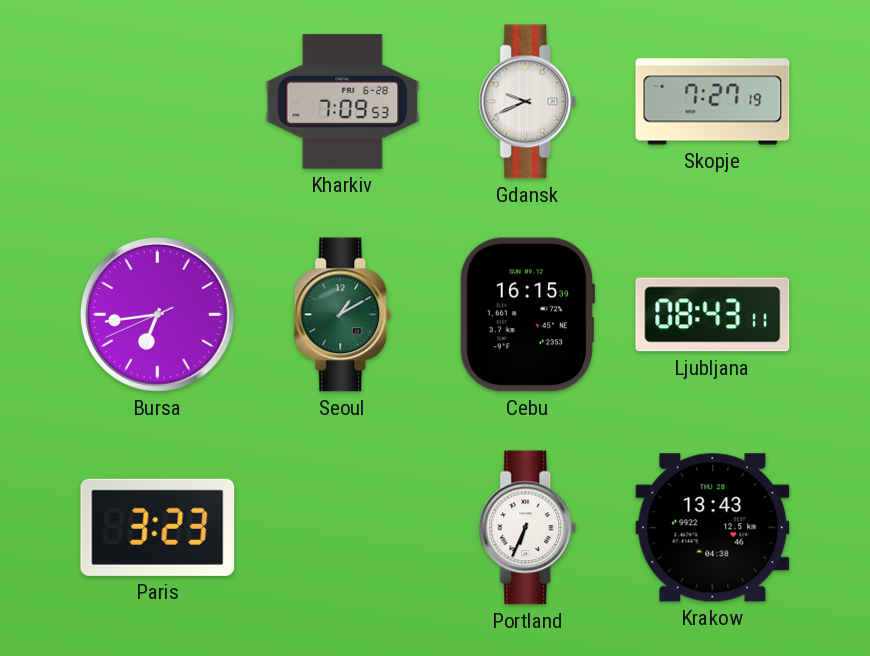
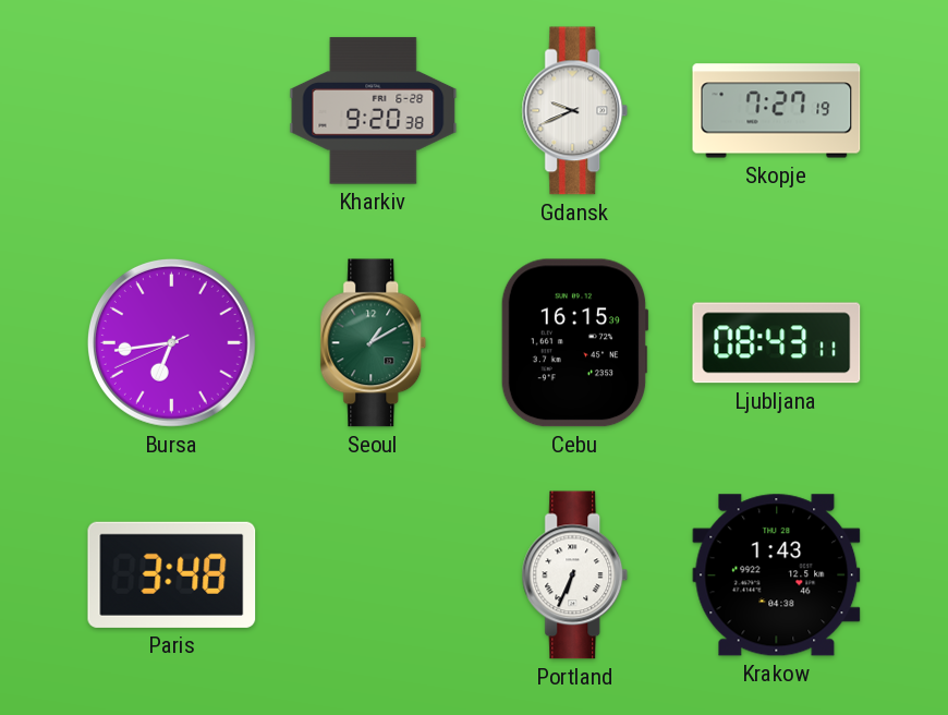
Kharkiv: 7:09 -> 9:20 (374, 111)
Paris: 3:23 -> 3:48 (172, 574)
Krakow: 13:43 -> 1:43 (777, 575)
